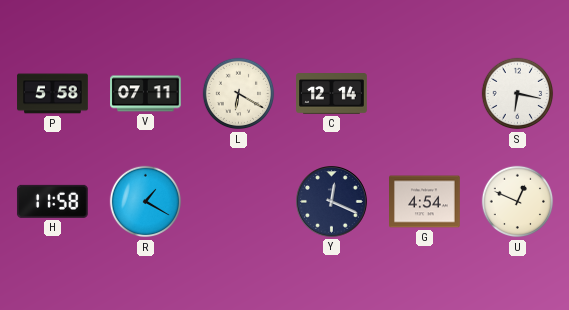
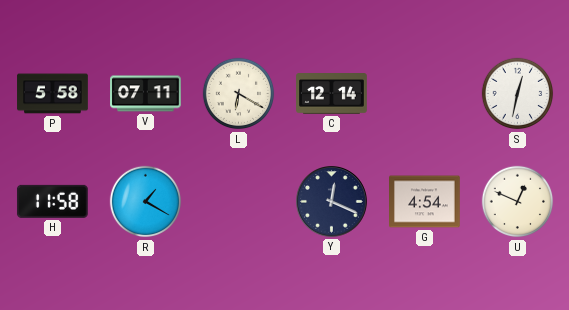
S: 6:17 -> 12:32 (518, 94)
